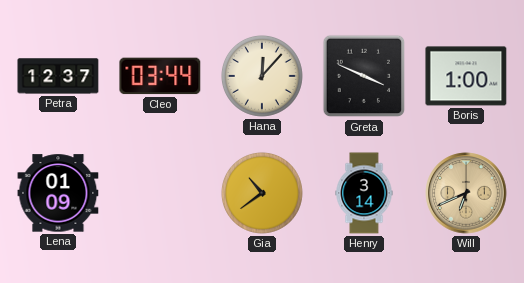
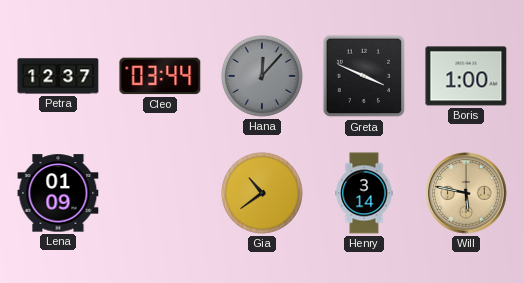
Hana dial: cream -> grey (262, 76)
Will: 6:41 -> 5:47 (466, 193)
